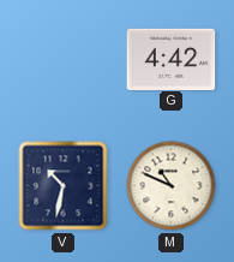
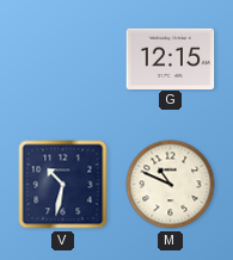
G: 4:42 -> 12:15 (171, 58)
